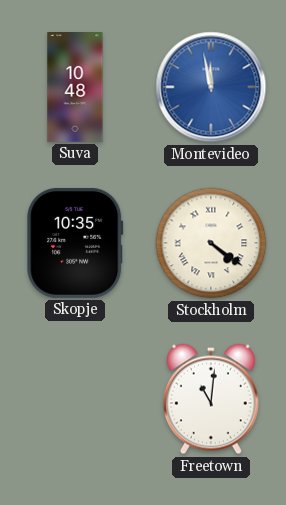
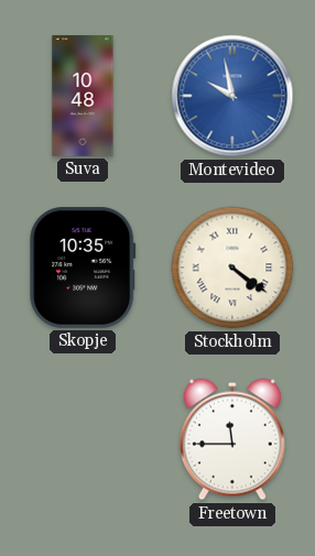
Montevideo: 11:58 -> 9:58 (232, 96)
Freetown: 11:01 -> 11:45 (232, 439)
